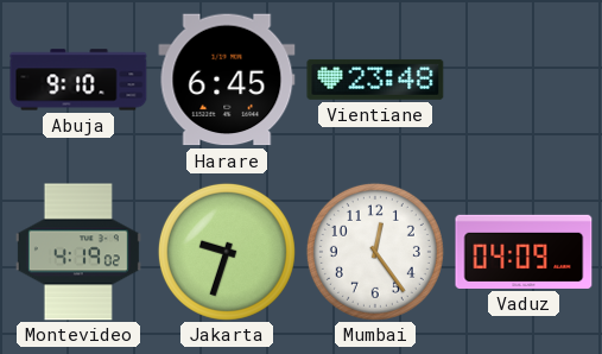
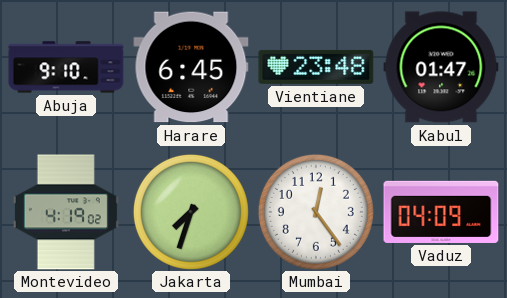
Kabul: none -> 01:47 (441, 67)
Jakarta: 9:33 -> 7:33 (191, 212)
